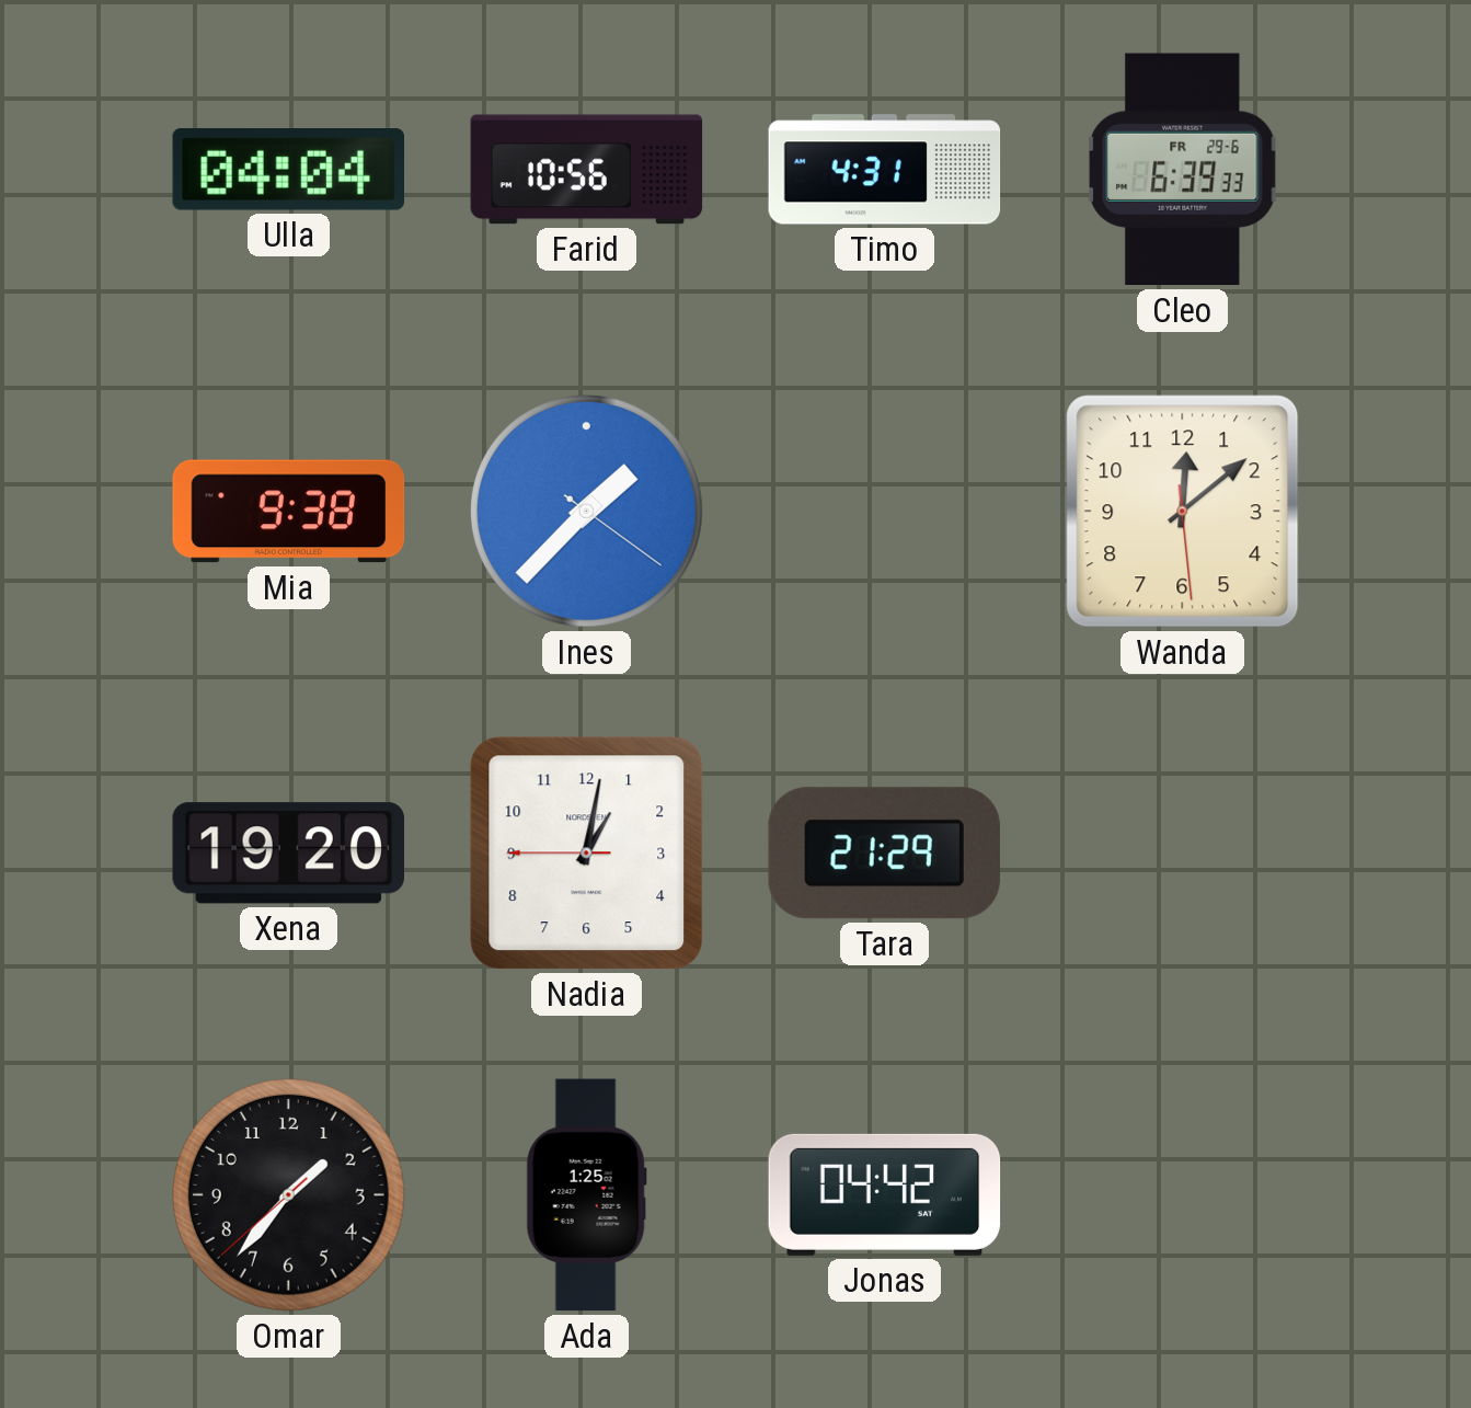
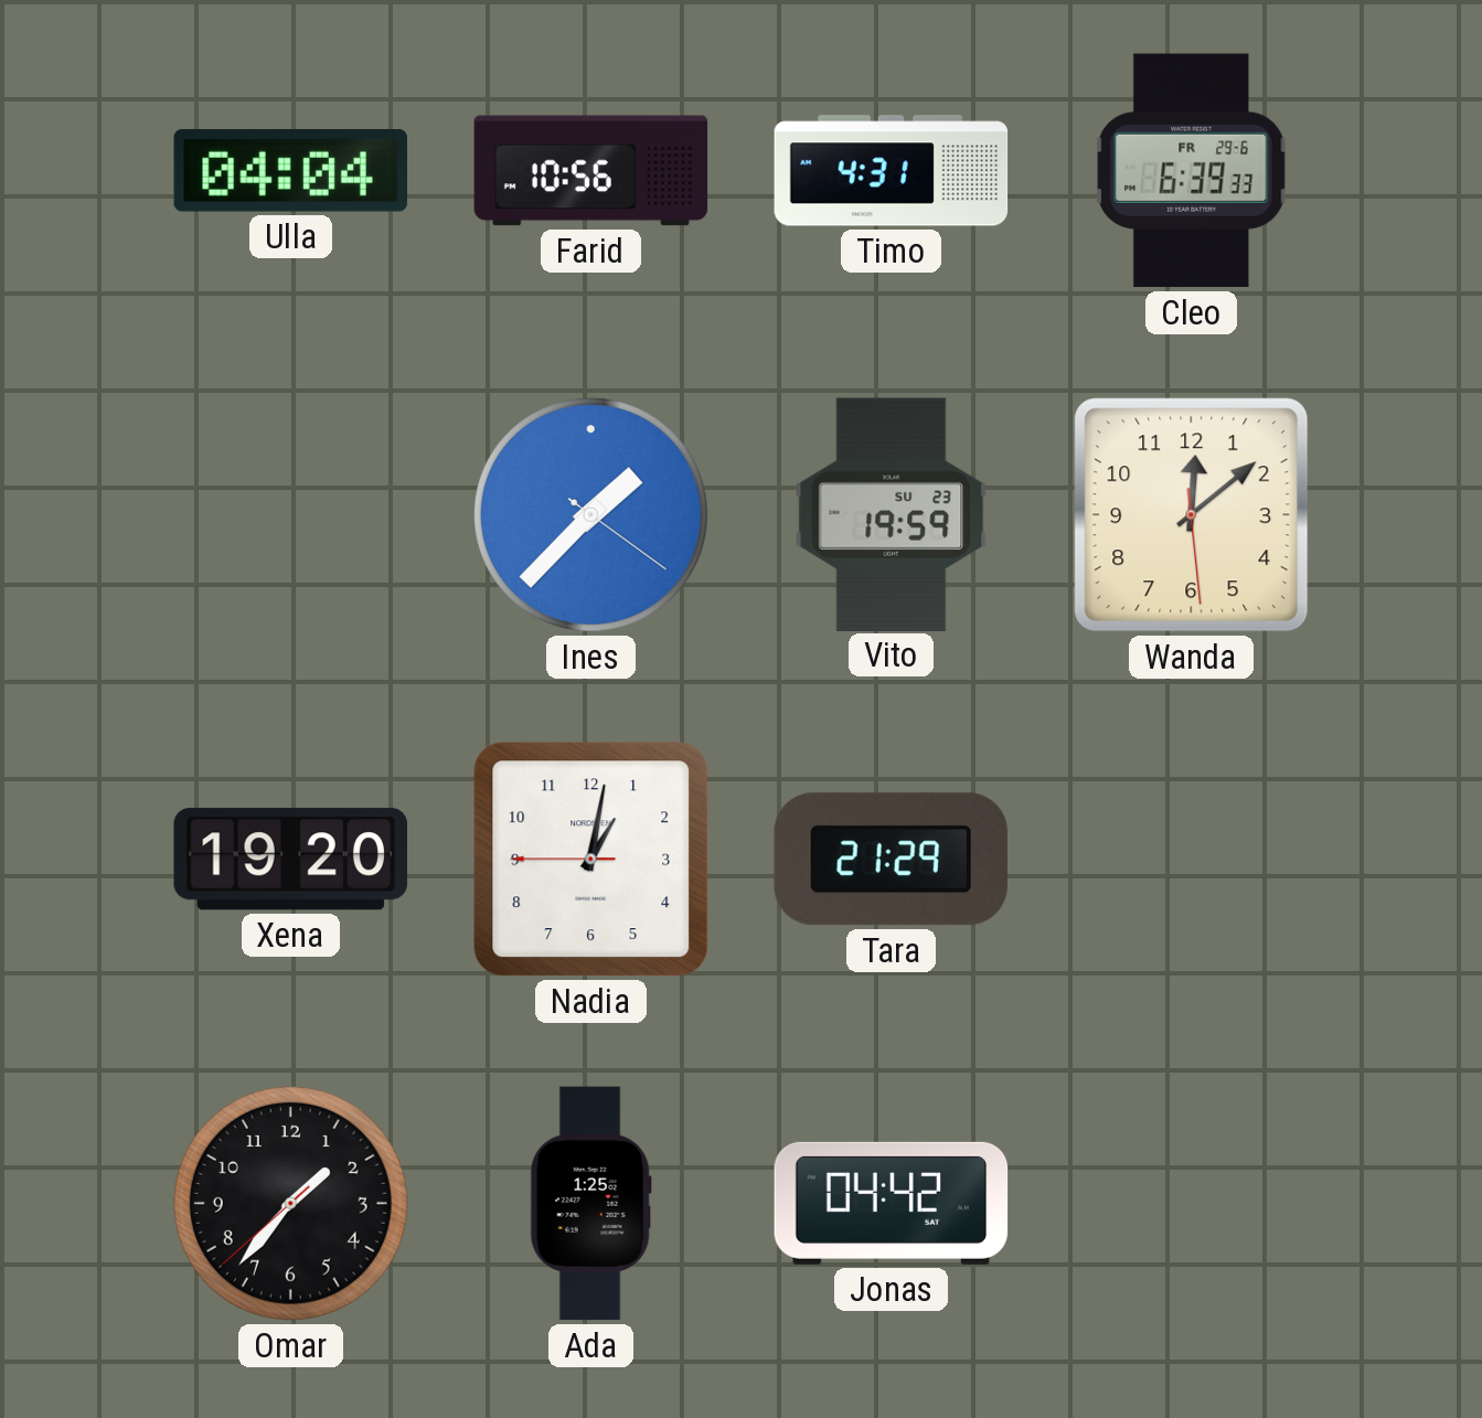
Mia: 9:38 -> none (289, 512)
Vito: none -> 19:59 (892, 514)
